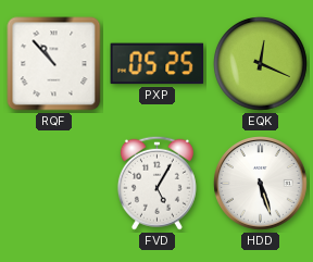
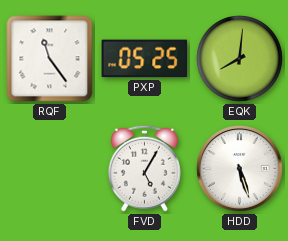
RQF: 10:53 -> 11:24 (50, 59)
EQK: 12:19 -> 8:01 (240, 59)
